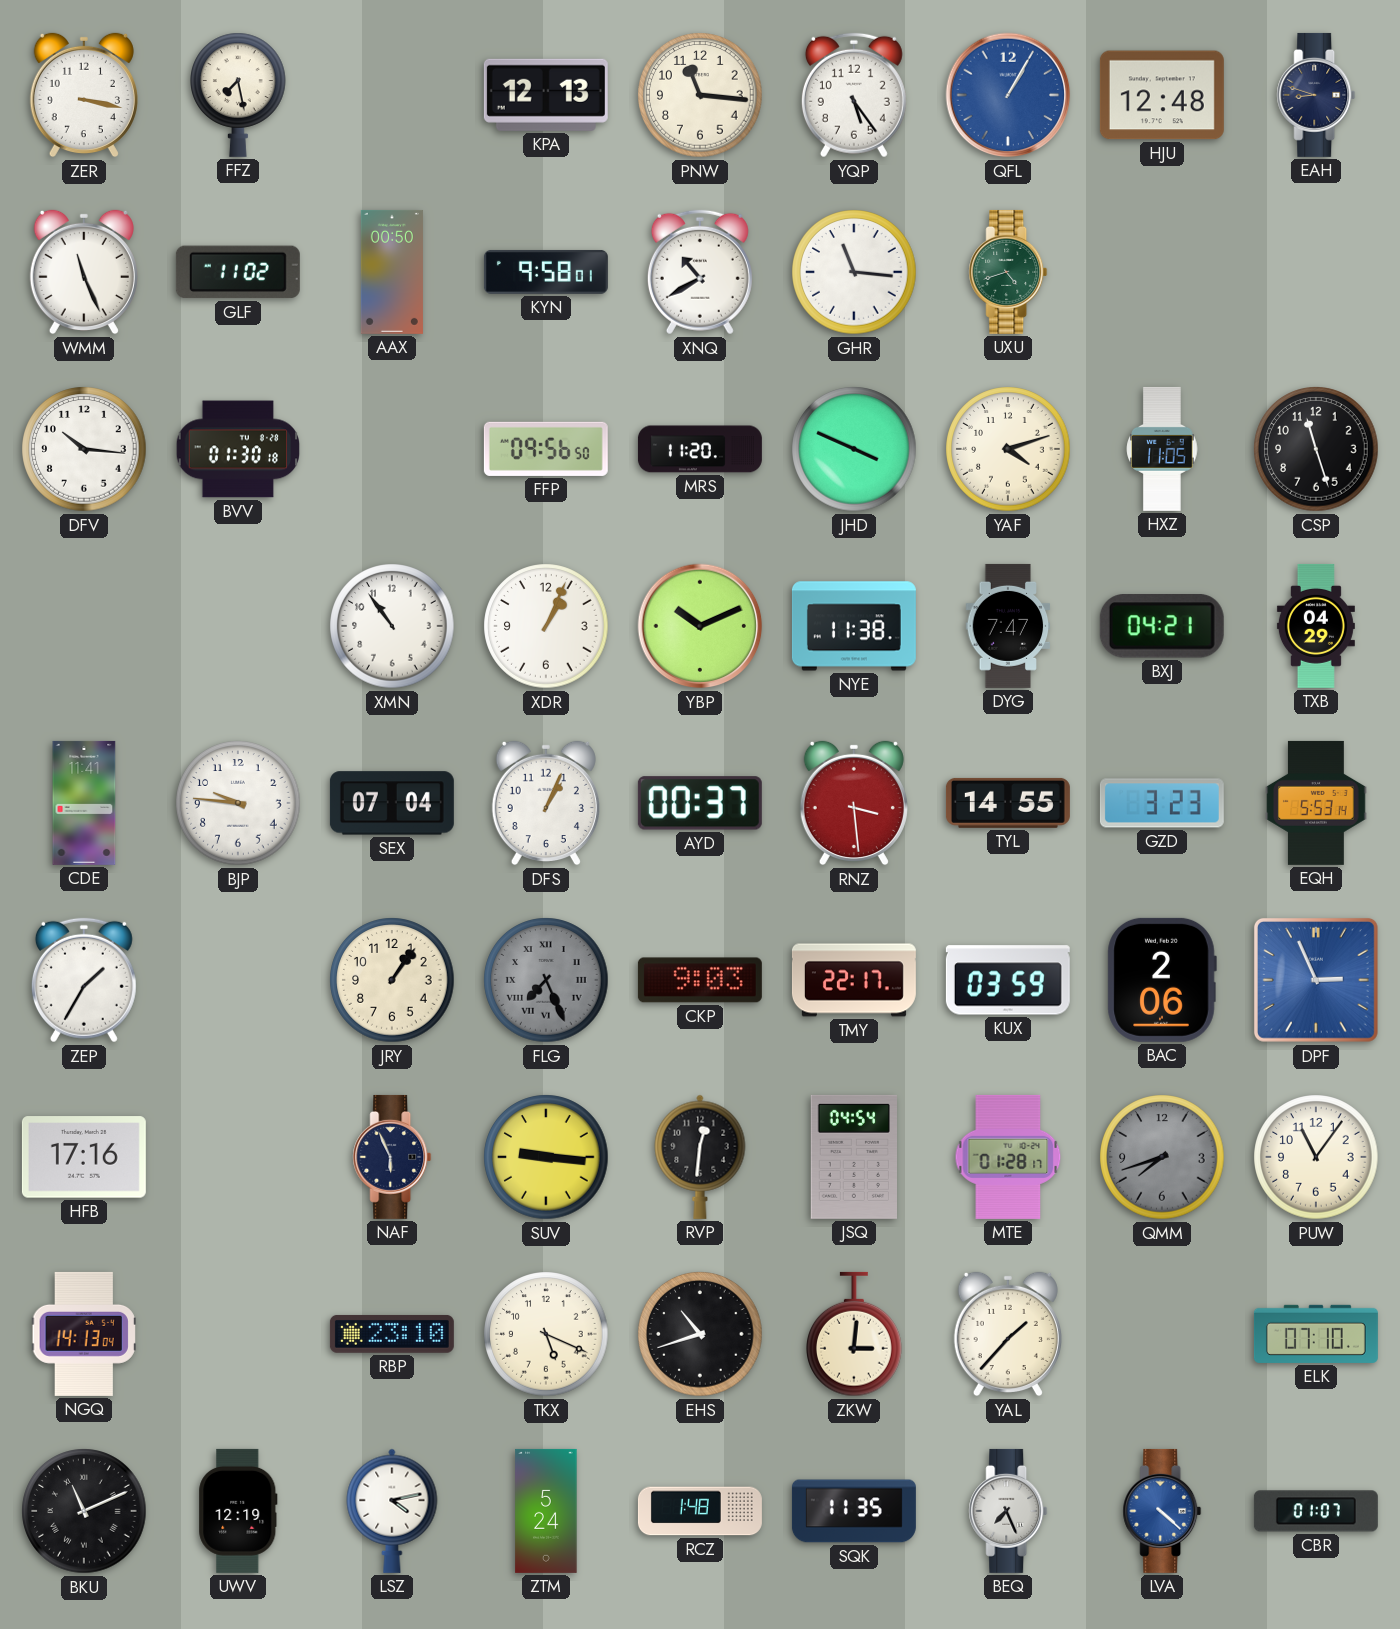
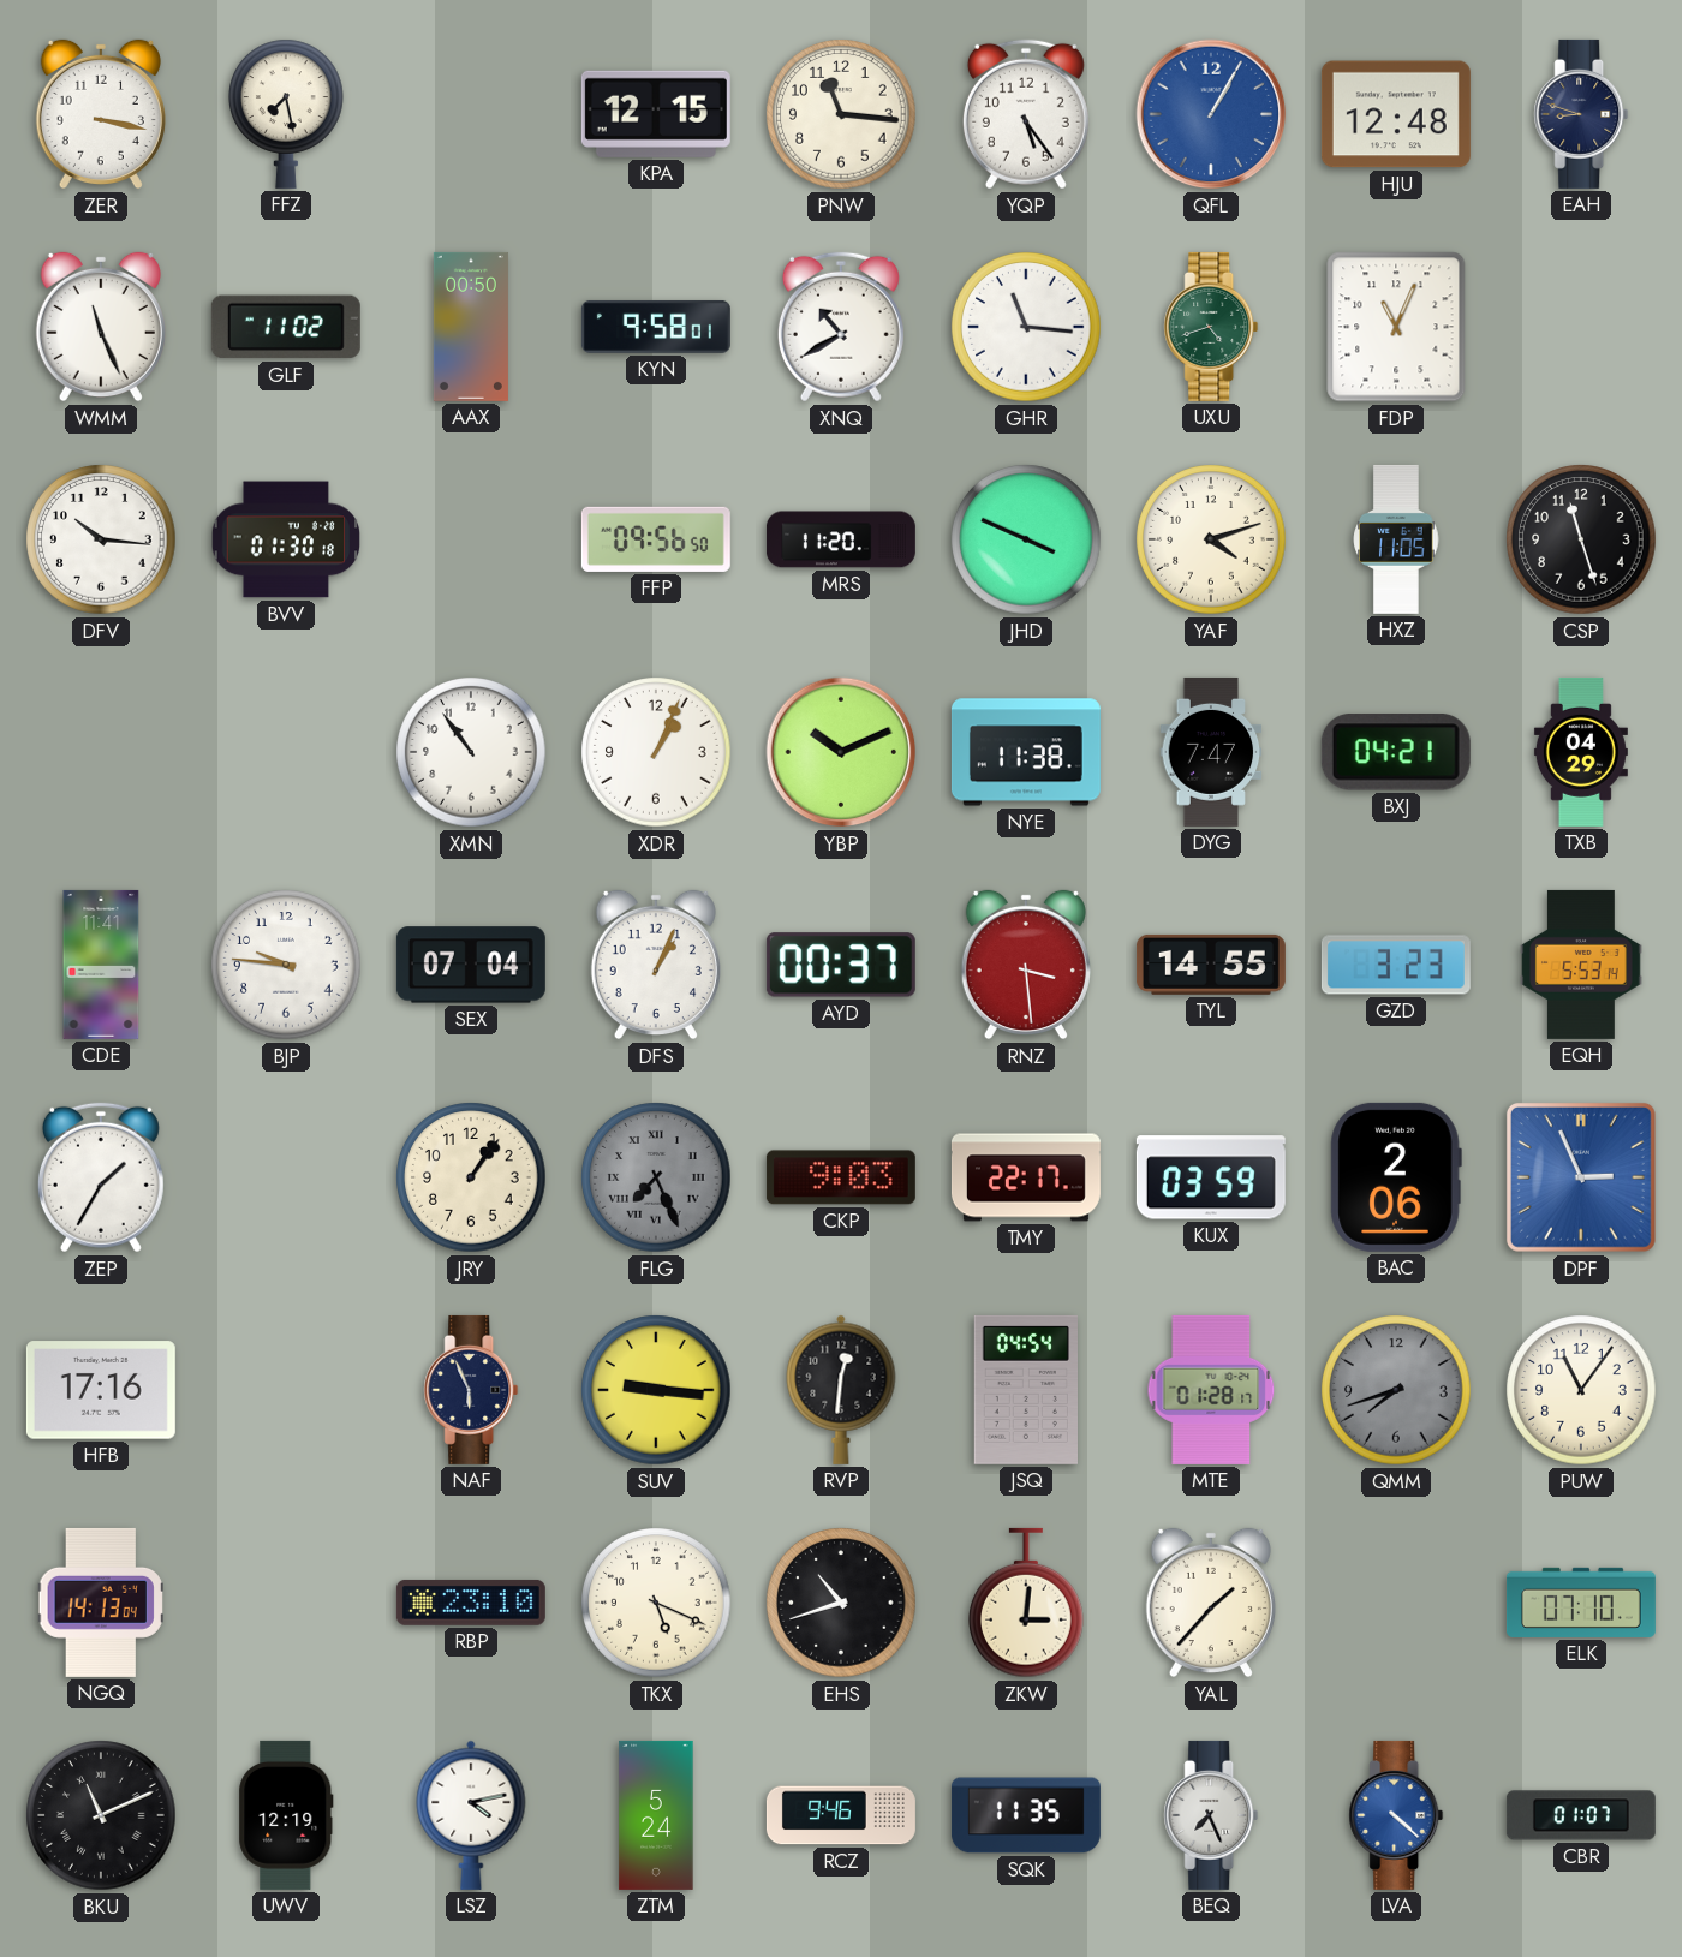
KPA: 12:13 -> 12:15 (656, 114)
FDP: none -> 11:04 (1396, 327)
RCZ: 1:48 -> 9:46 (841, 1815)
